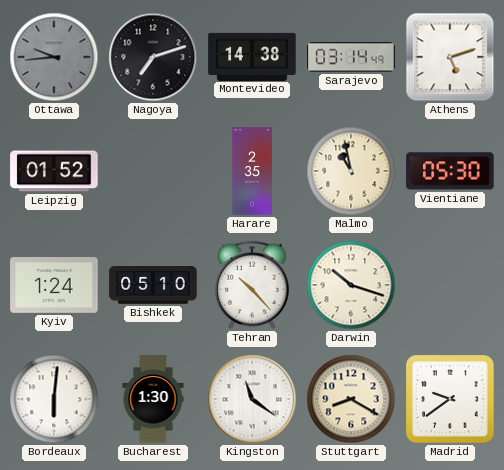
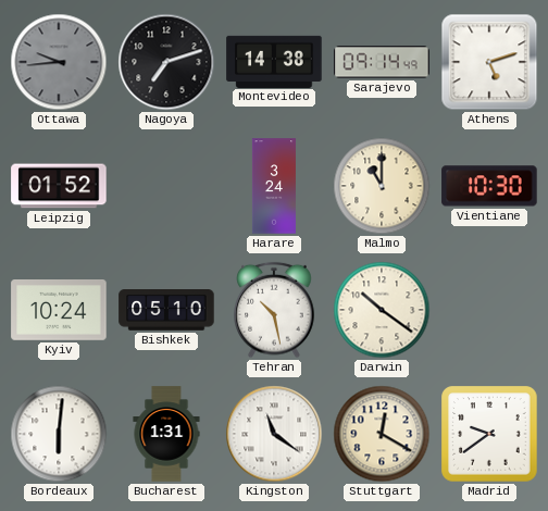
Sarajevo: 03:14 -> 09:14 (382, 62)
Harare: 2:35 -> 3:24 (274, 186)
Malmo: 10:58 -> 11:00 (382, 186)
Vientiane: 05:30 -> 10:30 (489, 186)
Kyiv: 1:24 -> 10:24 (59, 311)
Tehran: 10:23 -> 10:28 (274, 310)
Darwin: 10:18 -> 10:21 (382, 310)
Bucharest: 1:30 -> 1:31 (166, 434)
Stuttgart: 8:20 -> 12:20 (382, 434)
